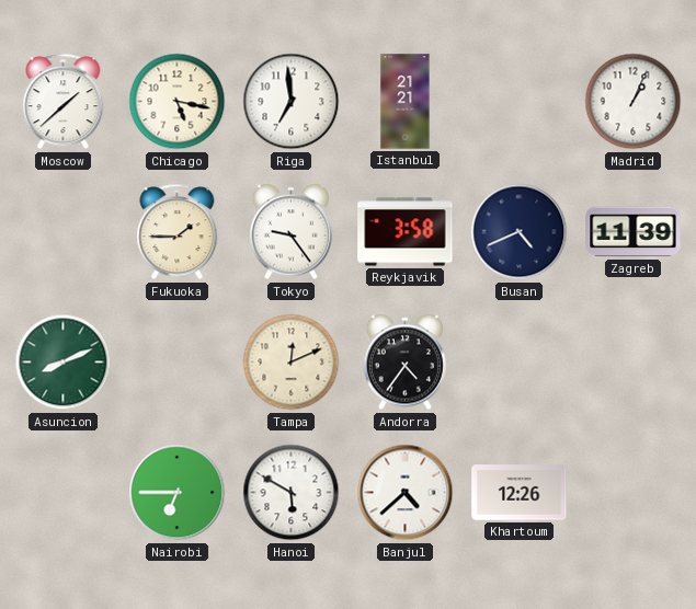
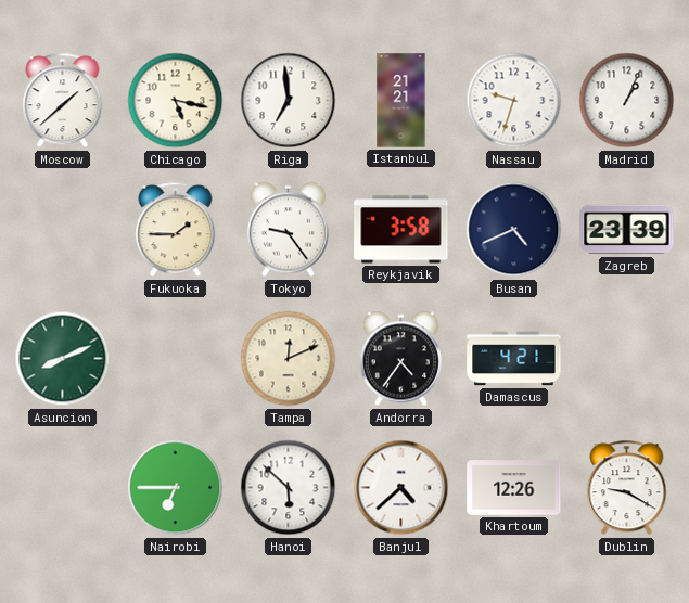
Nassau: none -> 9:33 (514, 101)
Zagreb: 11:39 -> 23:39 (627, 230)
Damascus: none -> 4:21 (514, 359)
Hanoi: 5:50 -> 5:52 (289, 488)
Dublin: none -> 9:20 (627, 488)
